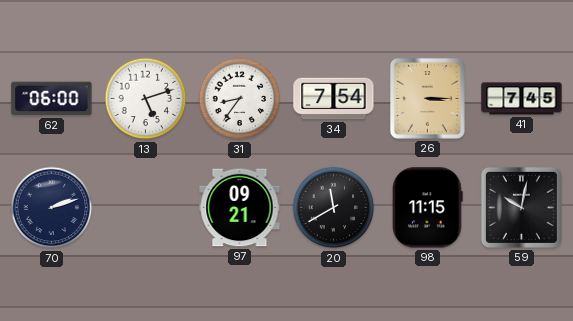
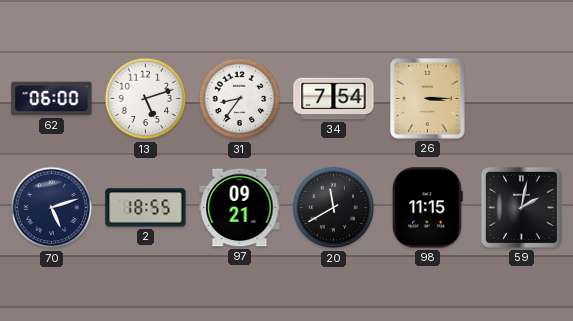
41: 7:45 -> none (522, 99)
70: 2:12 -> 5:12 (52, 208)
2: none -> 18:55 (146, 208)
59: 10:02 -> 2:02 (521, 207)
